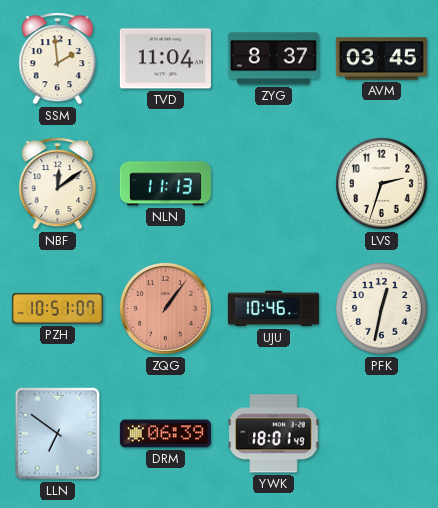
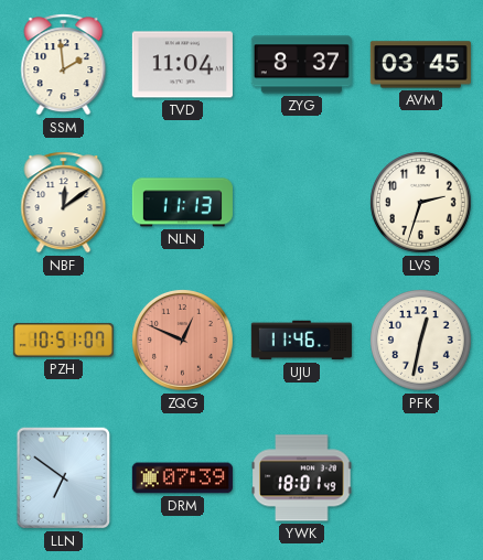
ZQG: 1:06 -> 12:49 (183, 341)
UJU: 10:46 -> 11:46 (301, 341)
DRM: 06:39 -> 07:39 (182, 478)
